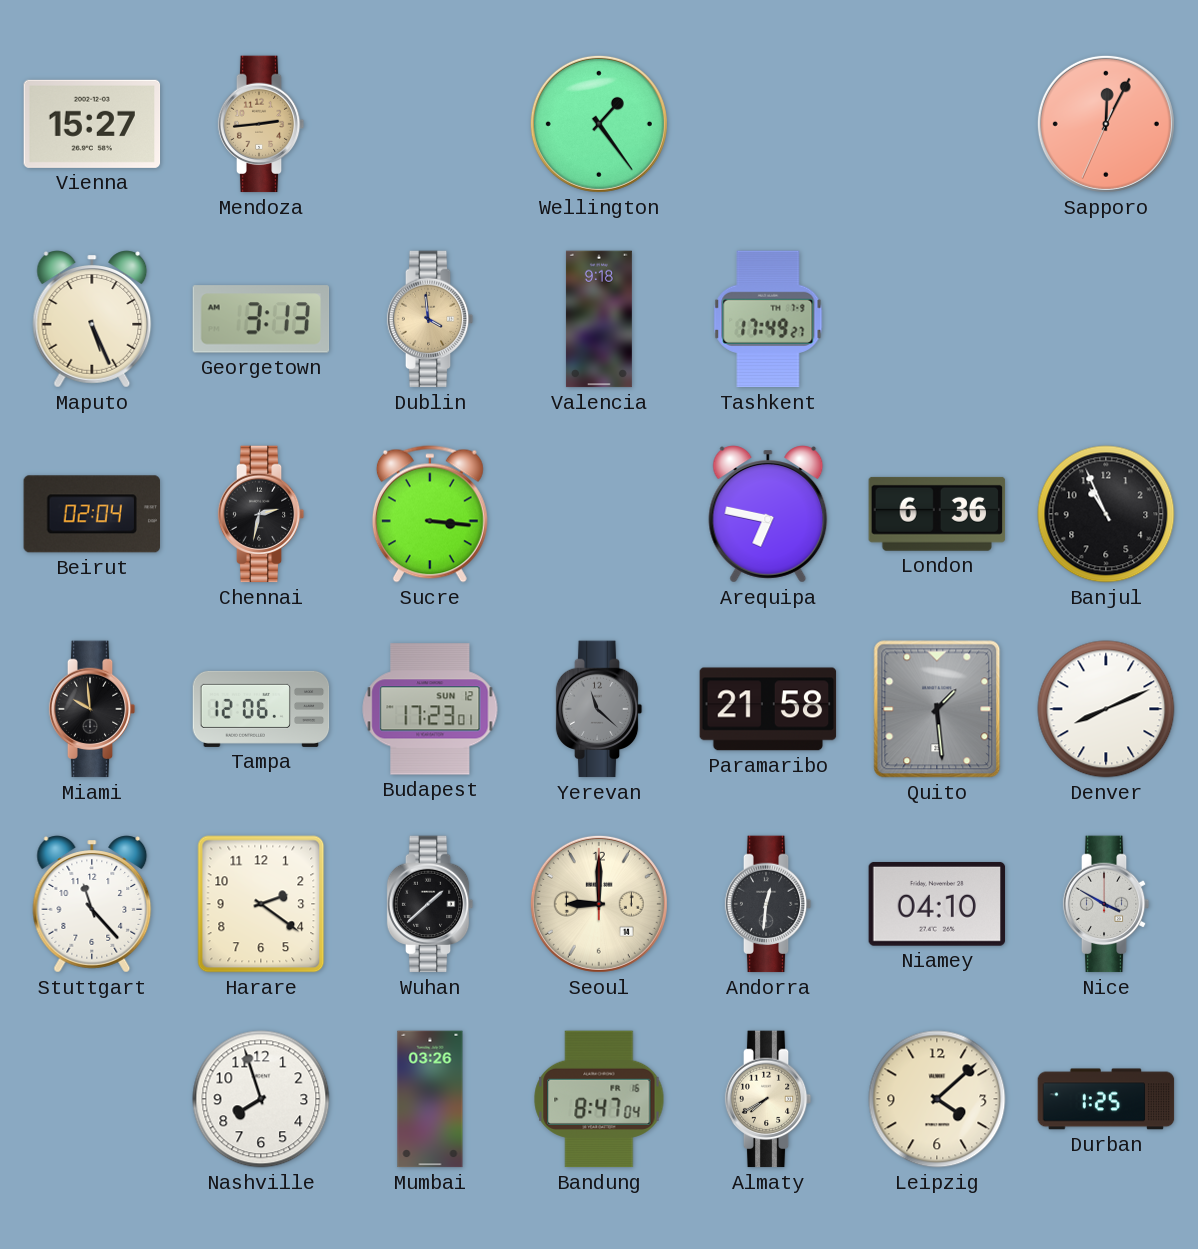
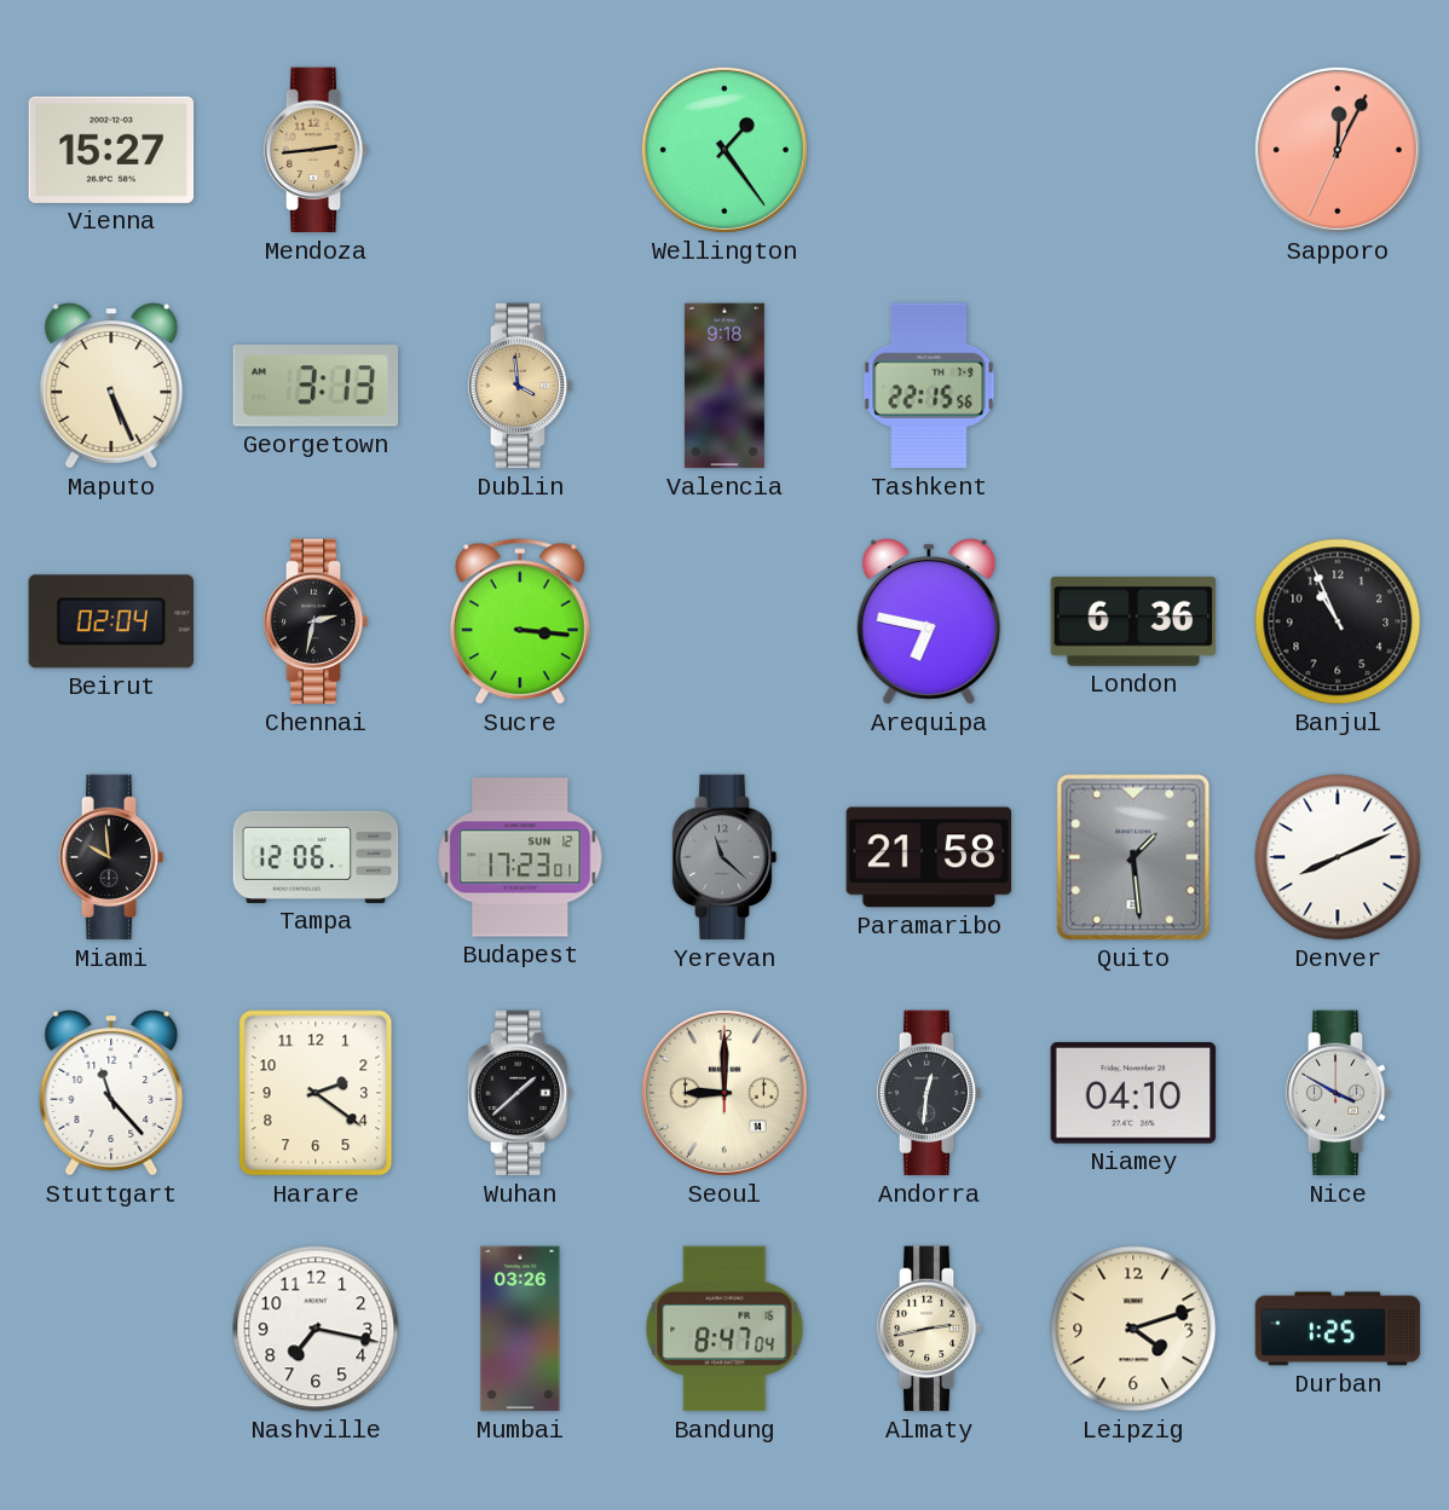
Tashkent: 17:49 -> 22:15 (929, 386)
Nashville: 7:57 -> 7:17 (316, 1329)
Almaty: 7:40 -> 2:43 (929, 1329)
Leipzig: 4:08 -> 4:12 (1133, 1329)
